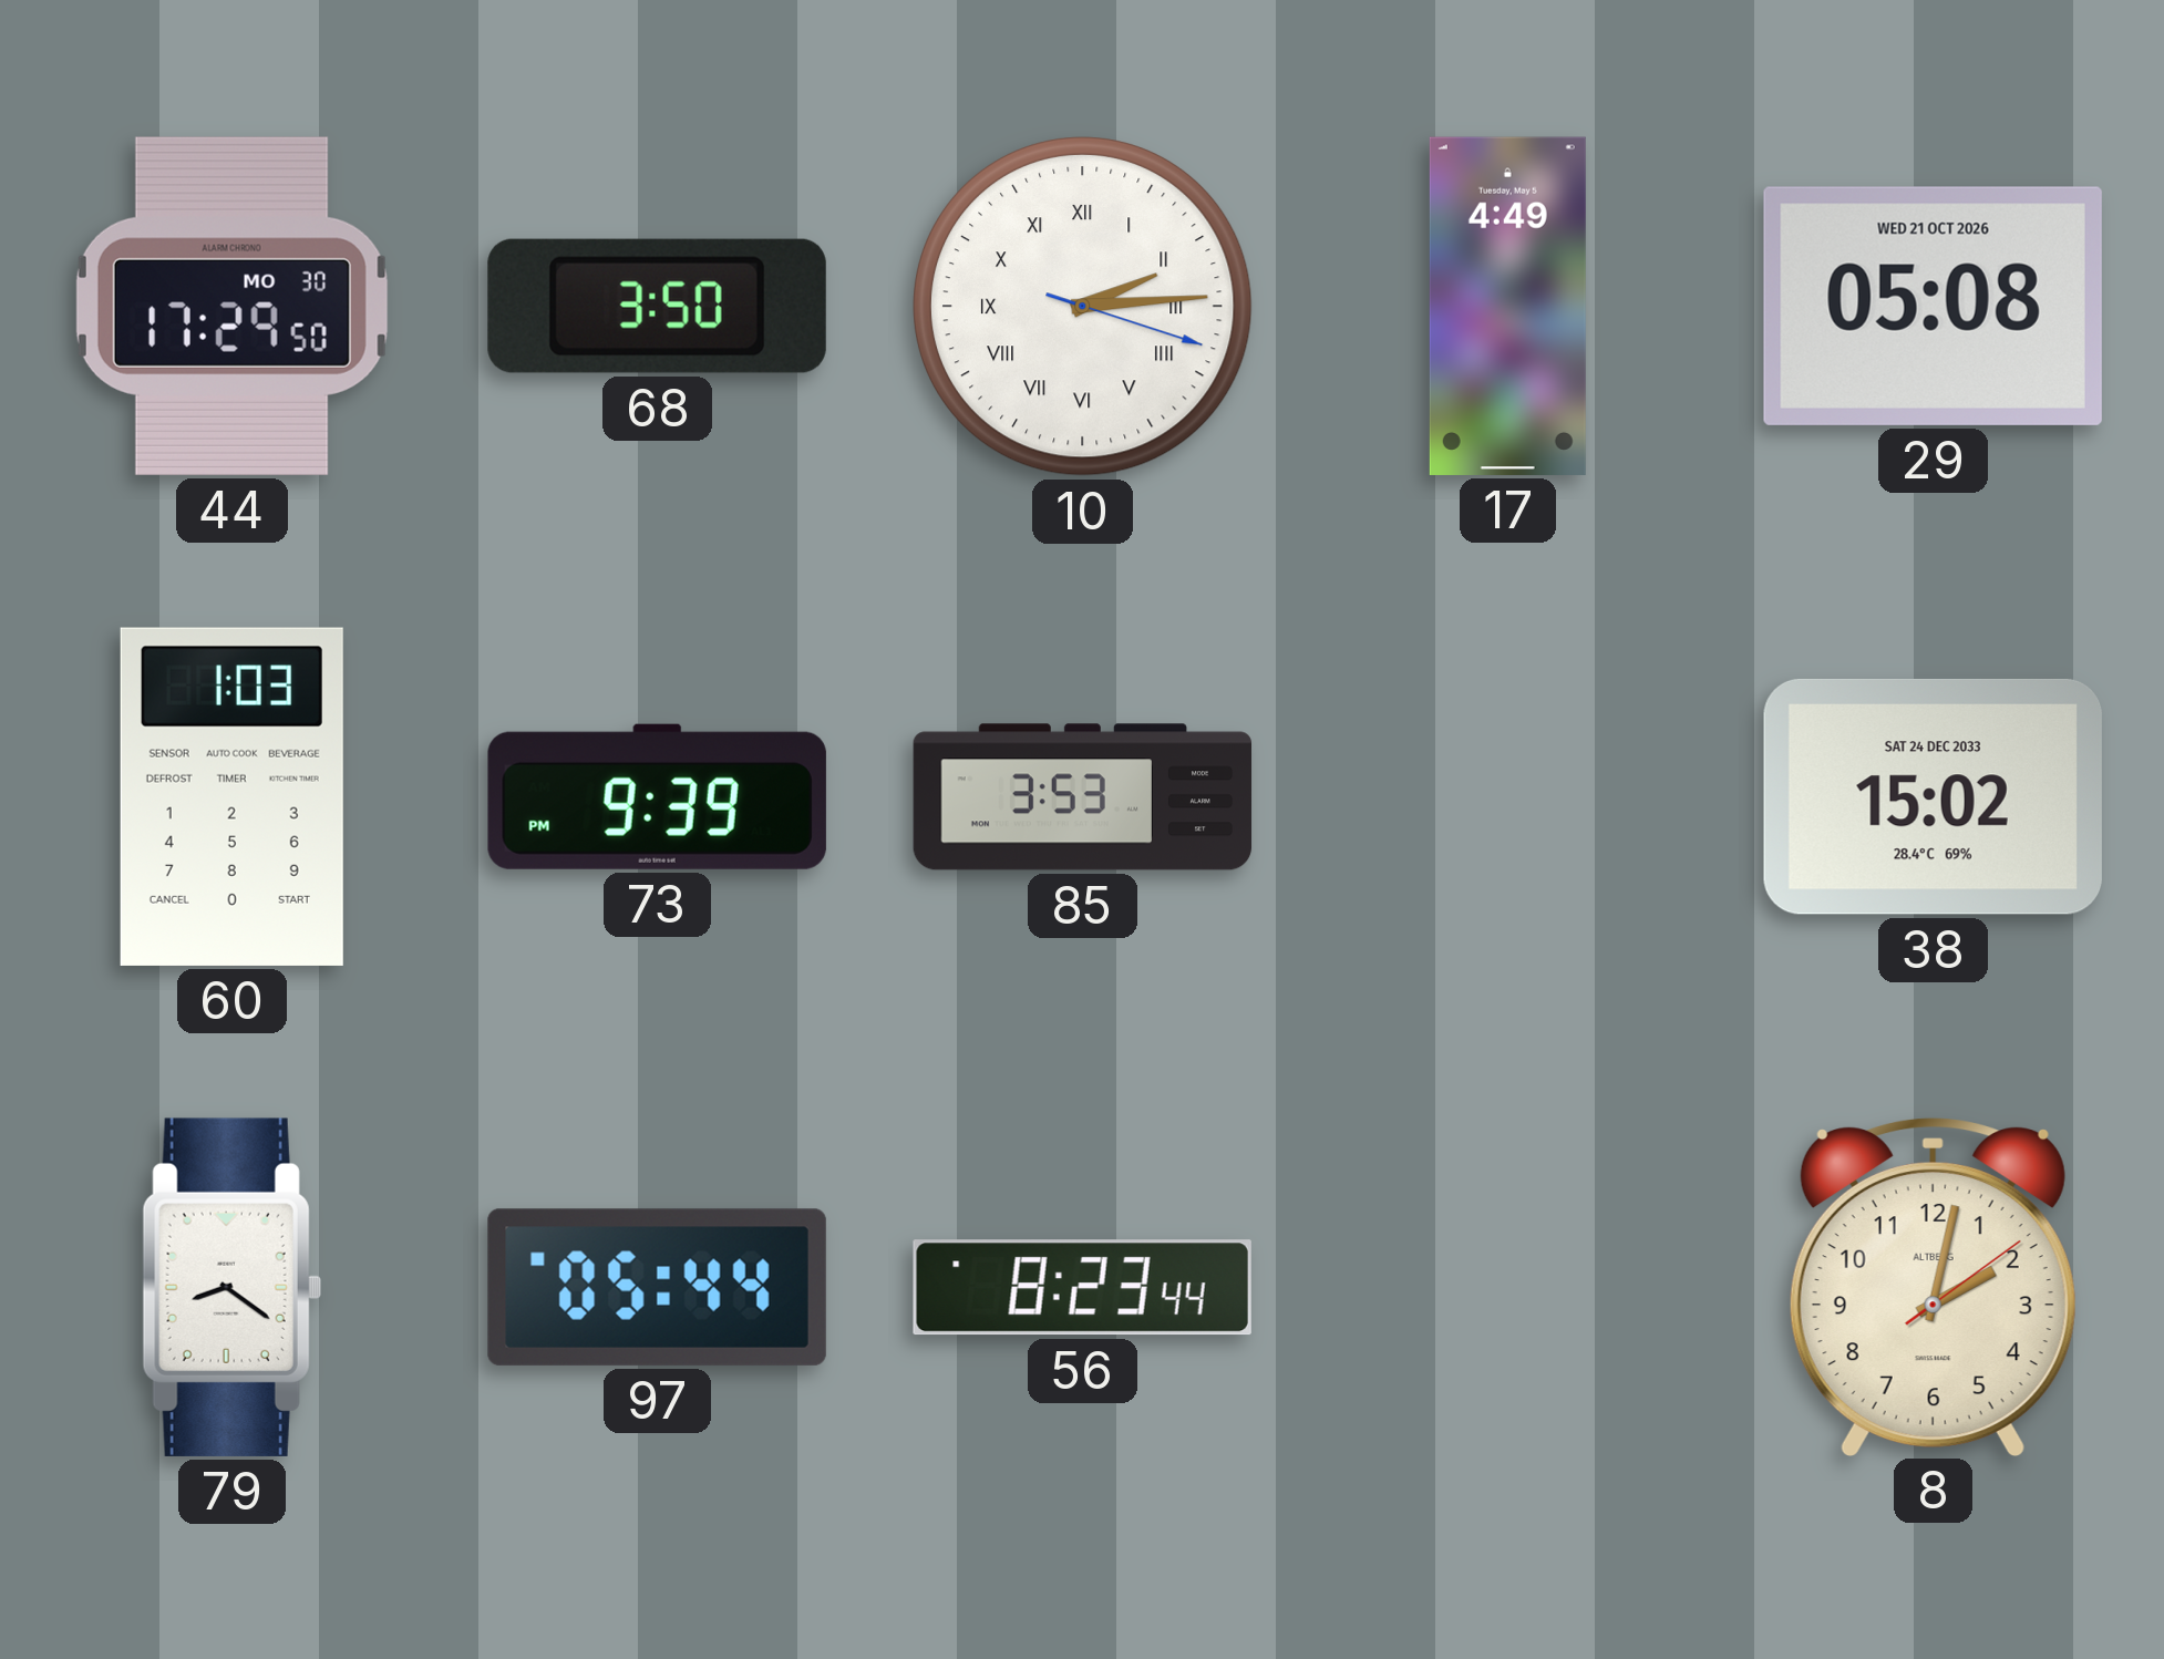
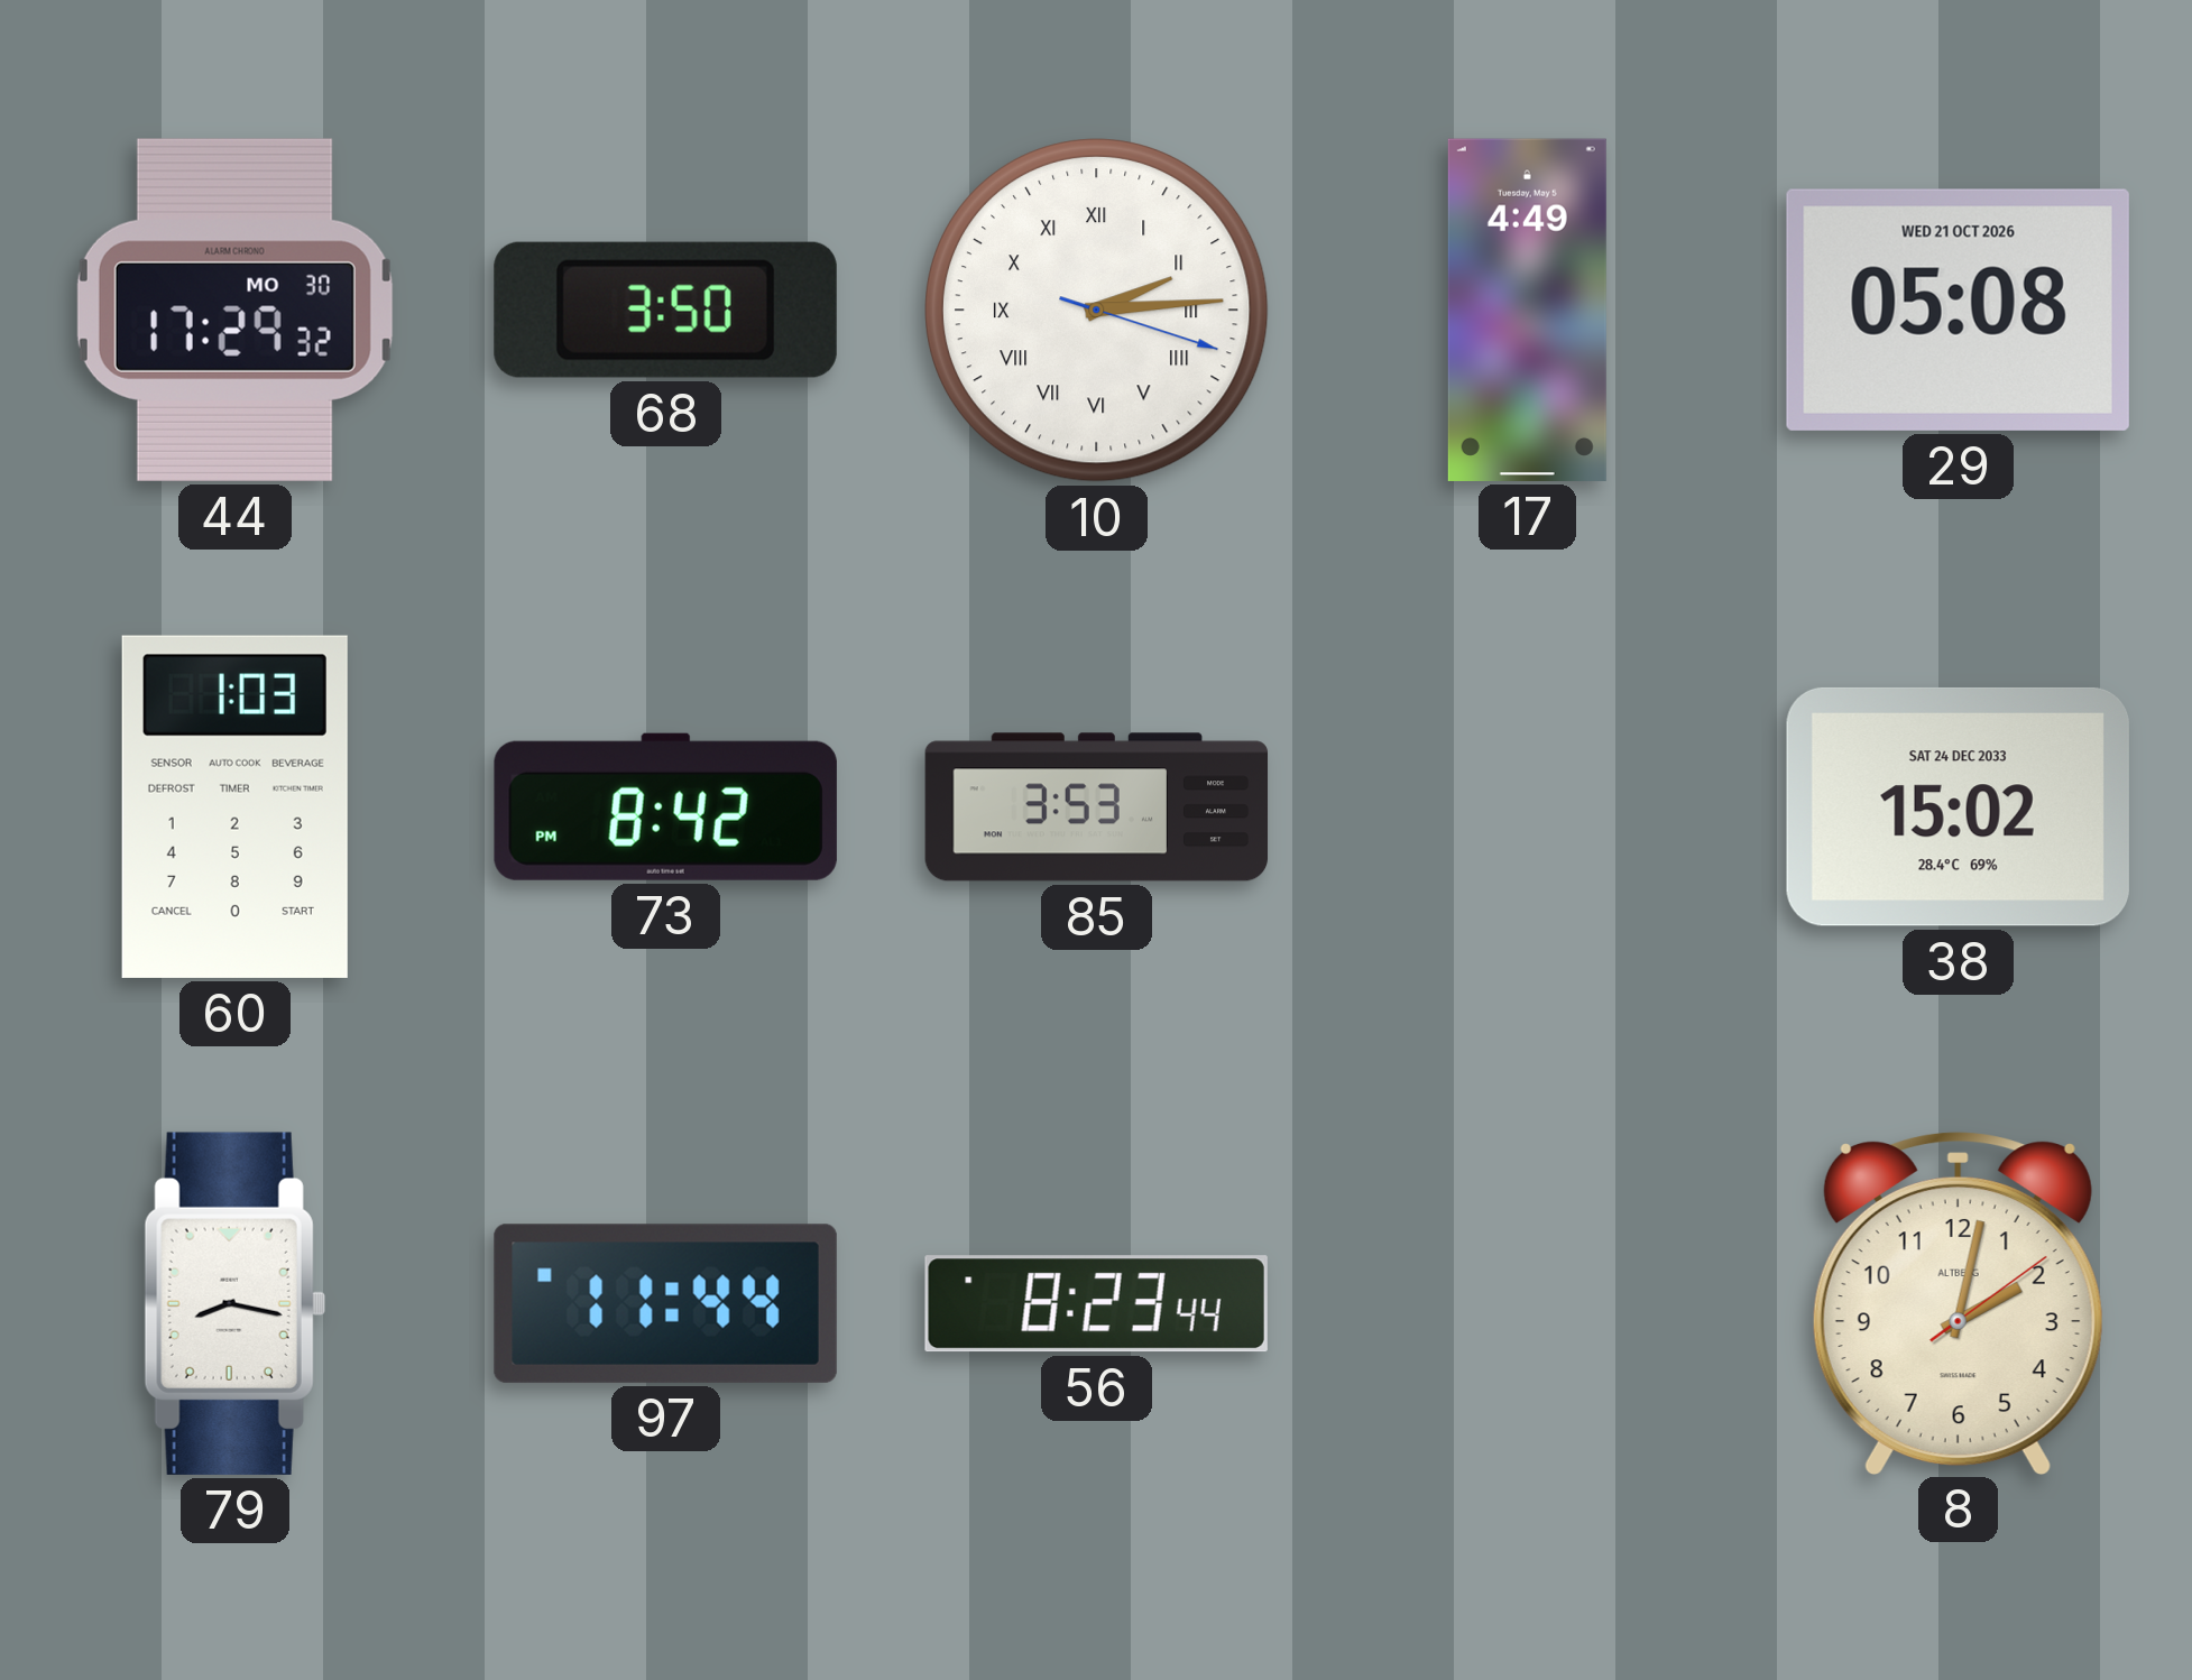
44: 17:29:50 -> 17:29:32 (234, 310)
73: 9:39 -> 8:42 (665, 806)
79: 8:21 -> 8:17 (234, 1303)
97: 05:44 -> 11:44 (665, 1303)
